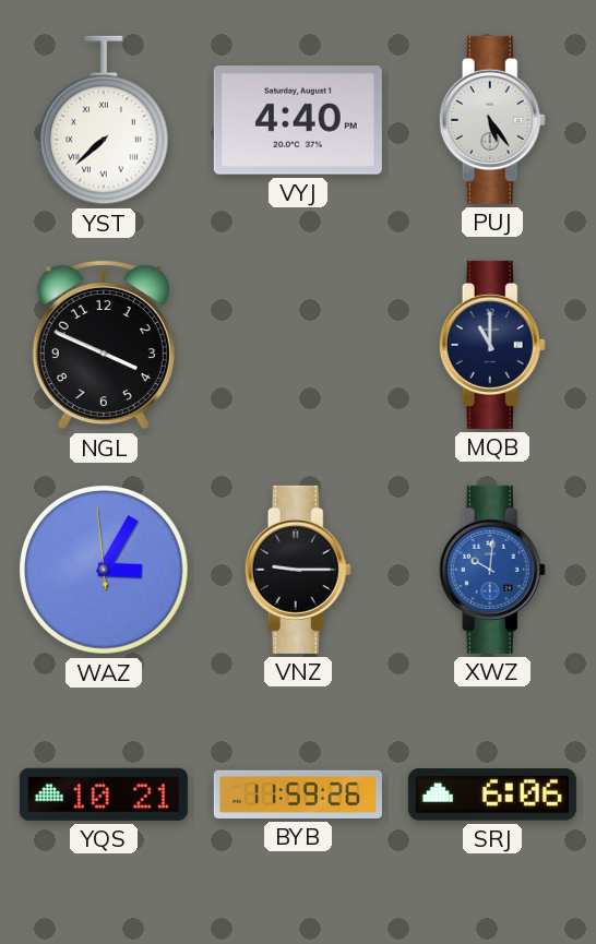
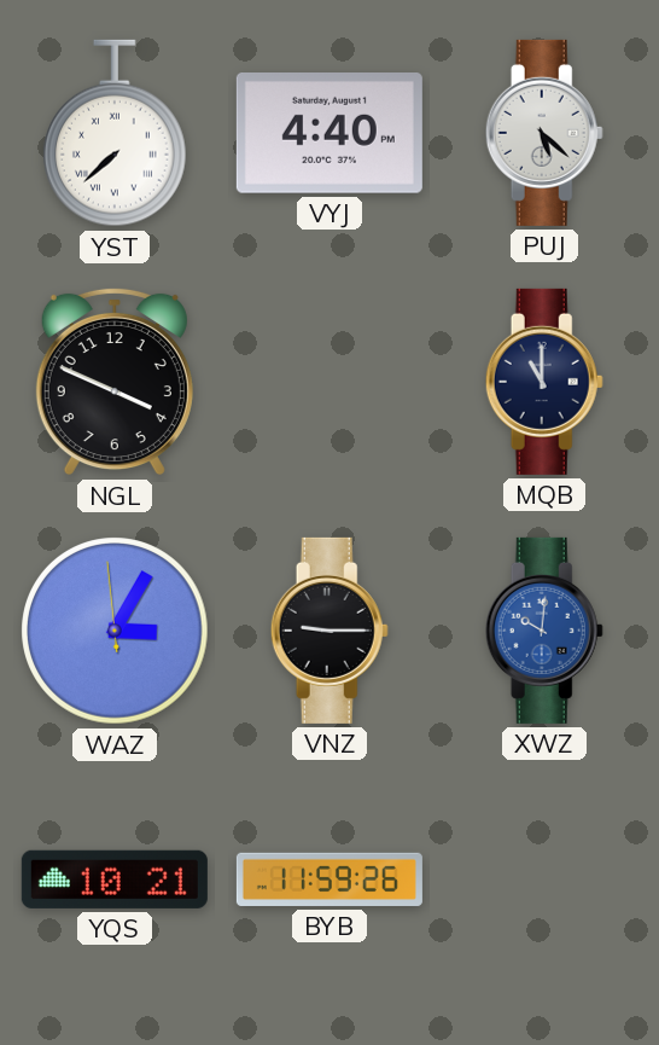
PUJ: 5:24 -> 5:22 (544, 133)
SRJ: 6:06 -> none (492, 794)
